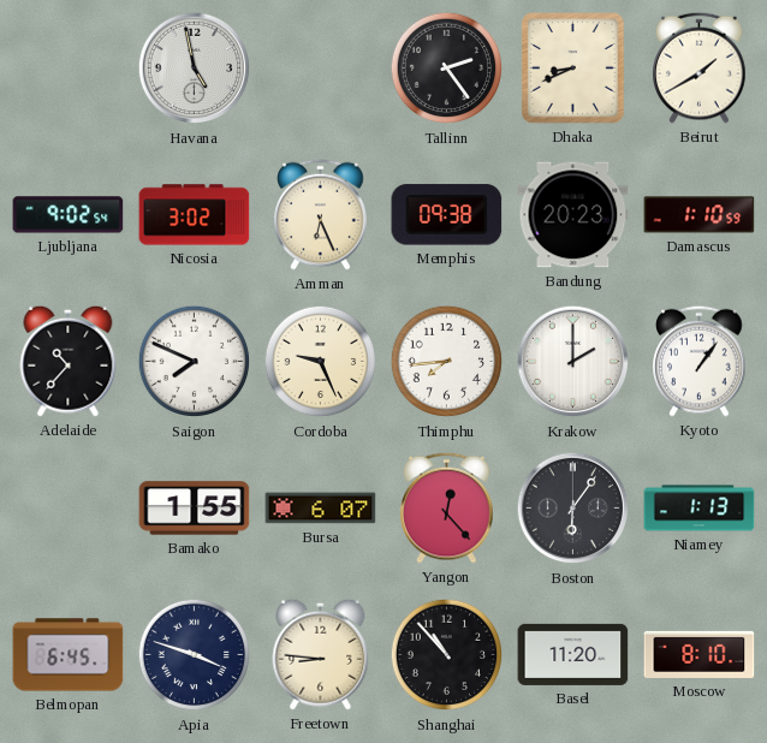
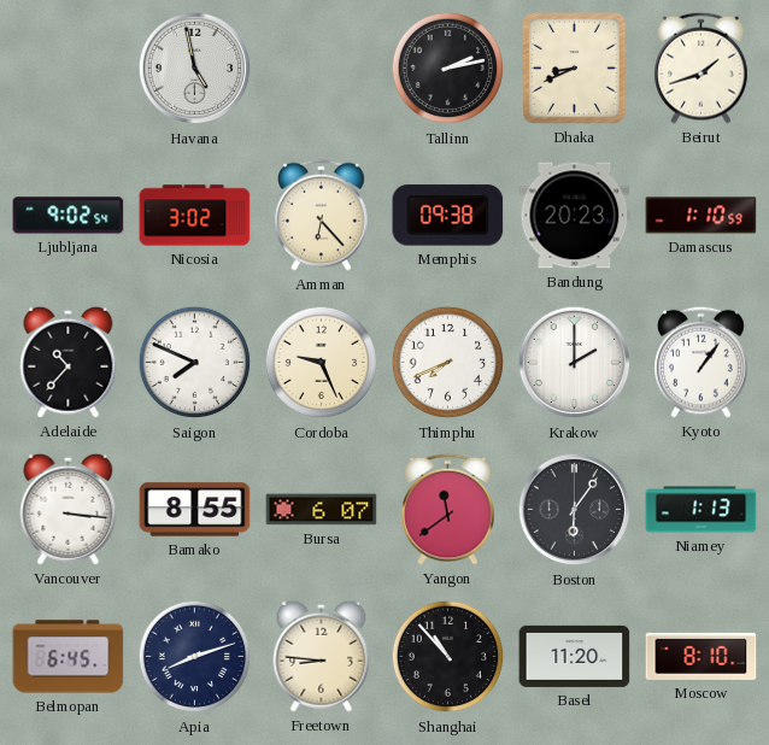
Tallinn: 2:24 -> 2:13 (448, 69)
Beirut: 1:40 -> 1:42 (702, 68)
Amman: 6:26 -> 6:23 (322, 215)
Thimphu: 7:44 -> 7:41 (448, 363)
Vancouver: none -> 3:16 (69, 509)
Bamako: 1:55 -> 8:55 (195, 510)
Yangon: 12:23 -> 11:39 (448, 509)
Apia: 3:48 -> 8:12 (195, 657)
